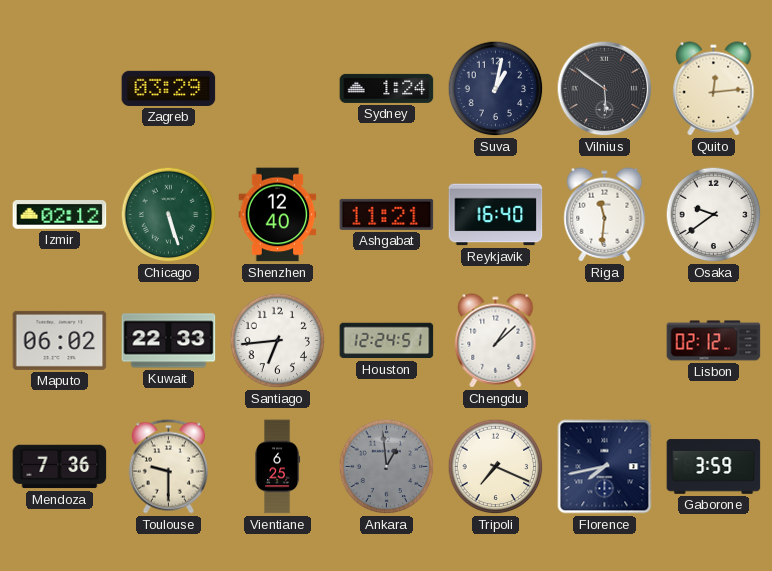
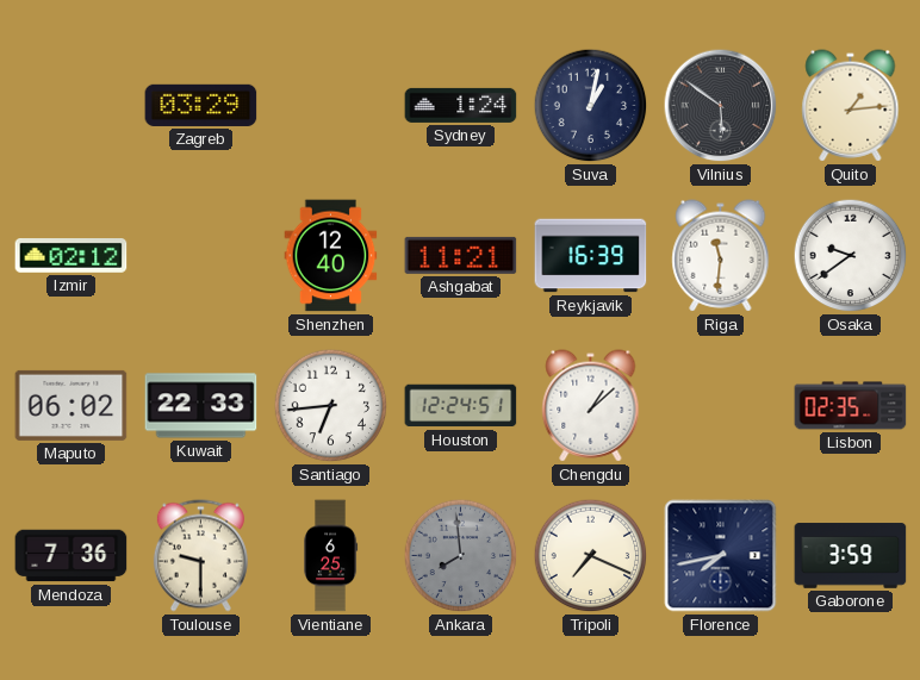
Quito: 12:14 -> 1:14 (851, 106)
Chicago: 5:27 -> none (169, 215)
Reykjavik: 16:40 -> 16:39 (591, 256)
Lisbon: 02:12 -> 02:35 (851, 406)
Ankara: 12:59 -> 7:59 (461, 556)
